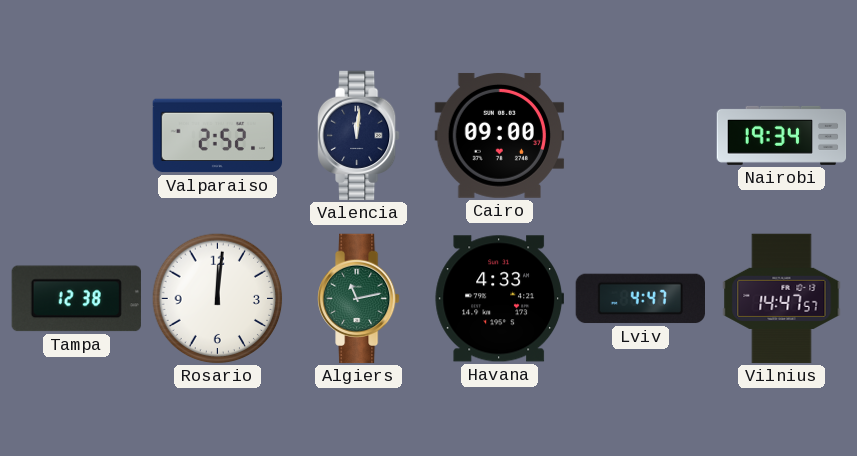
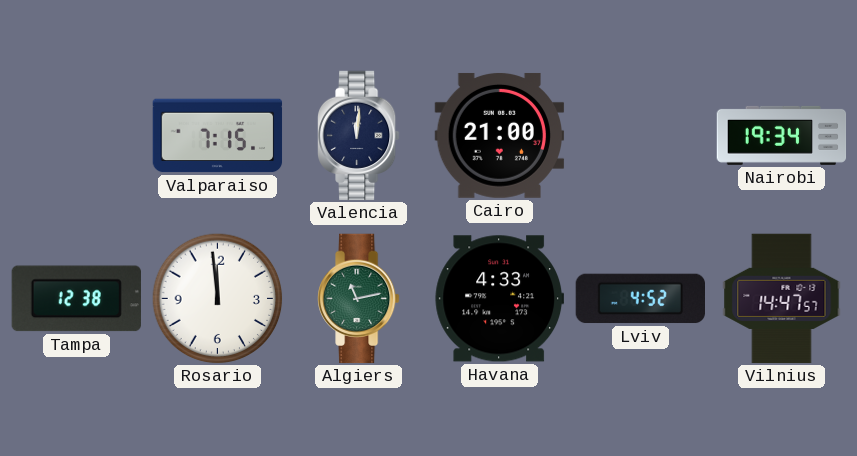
Valparaiso: 2:52 -> 7:15 (218, 136)
Cairo: 09:00 -> 21:00 (500, 135)
Rosario: 12:01 -> 11:59 (218, 299)
Lviv: 4:47 -> 4:52 (640, 299)
